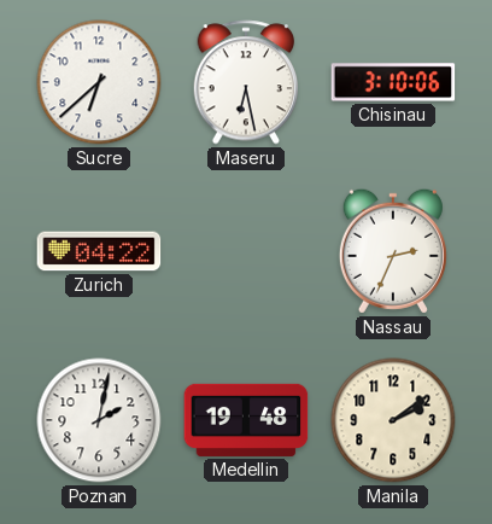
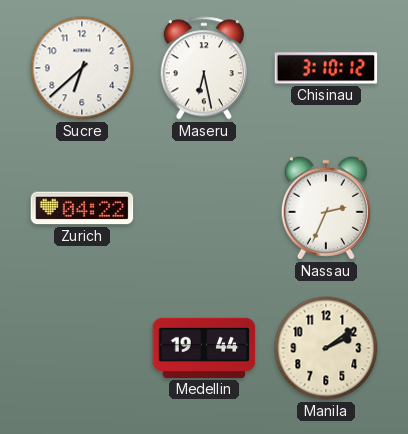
Chisinau: 3:10:06 -> 3:10:12 (326, 68)
Poznan: 2:02 -> none (99, 420)
Medellin: 19:48 -> 19:44 (204, 348)
